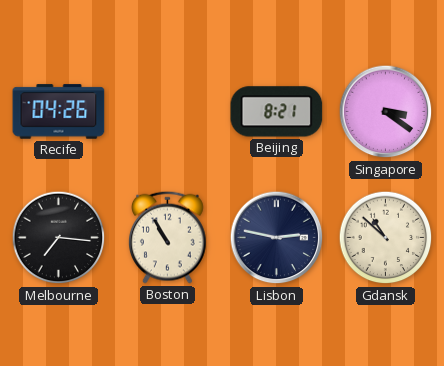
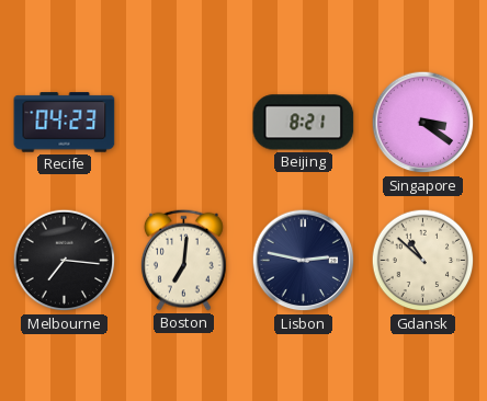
Recife: 04:26 -> 04:23 (65, 123)
Boston: 10:55 -> 7:01 (184, 260)
